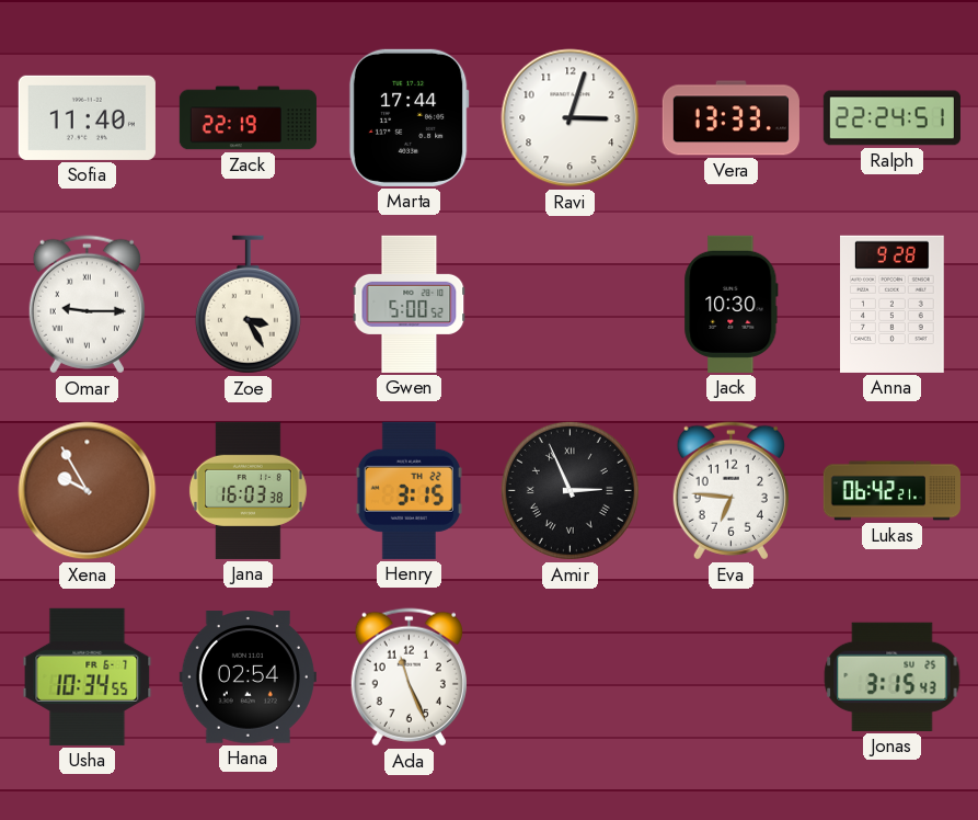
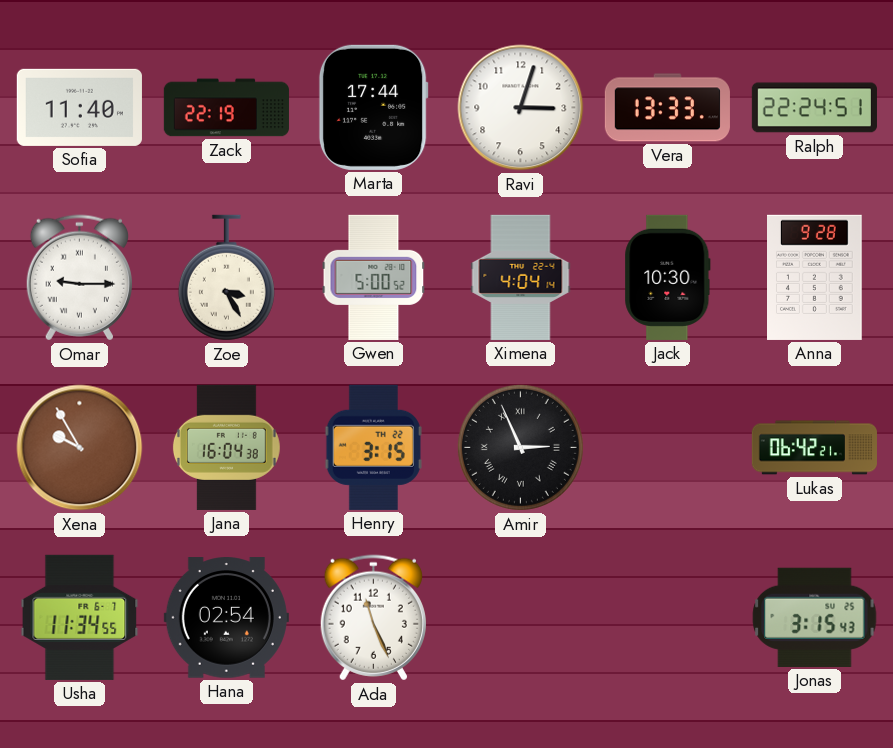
Ximena: none -> 4:04 (521, 277)
Jana: 16:03 -> 16:04 (226, 447)
Eva: 6:46 -> none (730, 491)
Usha: 10:34 -> 11:34 (80, 617)
